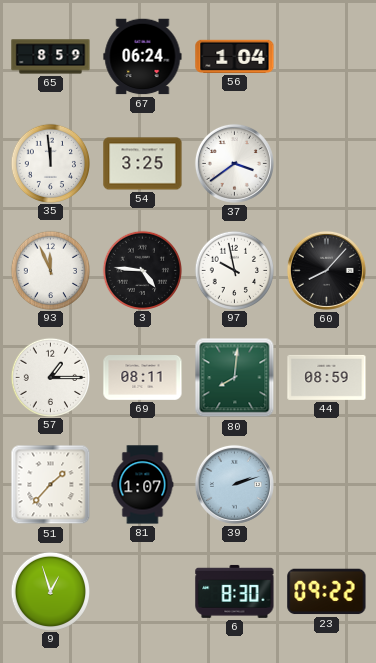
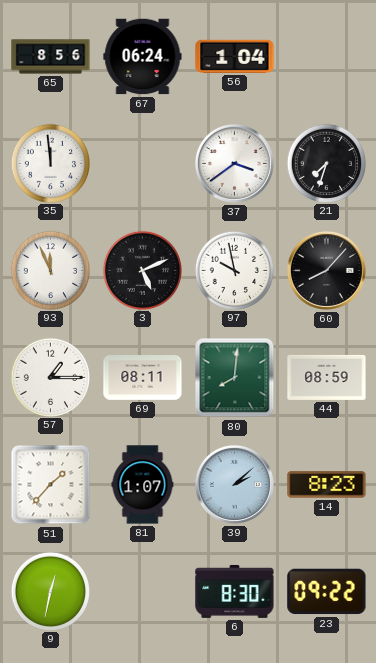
65: 8:59 -> 8:56 (51, 57)
54: 3:25 -> none (143, 164)
21: none -> 7:33 (326, 163)
3: 4:46 -> 5:11 (142, 270)
39: 2:12 -> 2:08 (234, 484)
14: none -> 8:23 (327, 485)
9: 12:57 -> 12:32 (50, 591)
